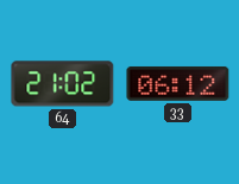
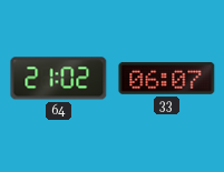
33: 06:12 -> 06:07 (167, 78)
